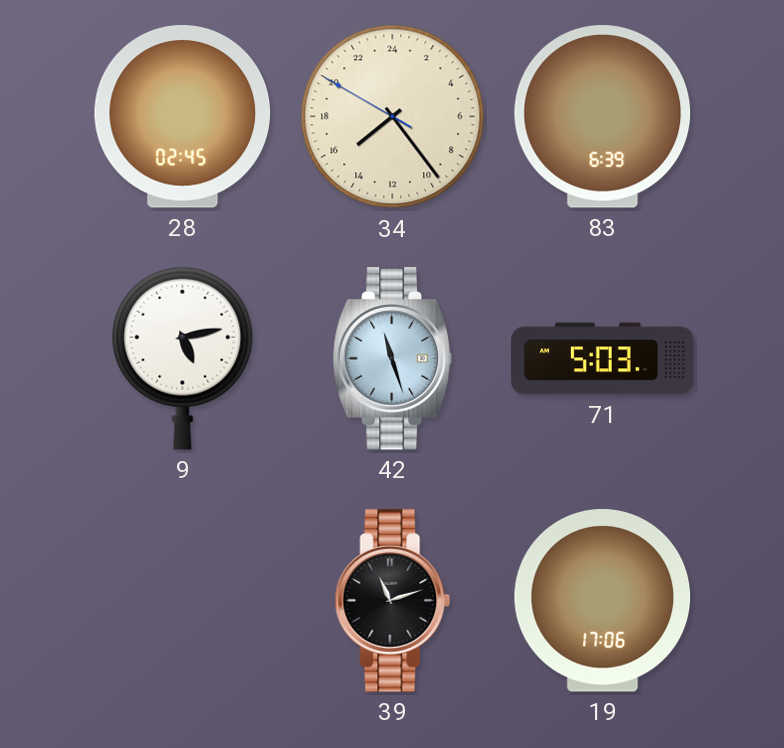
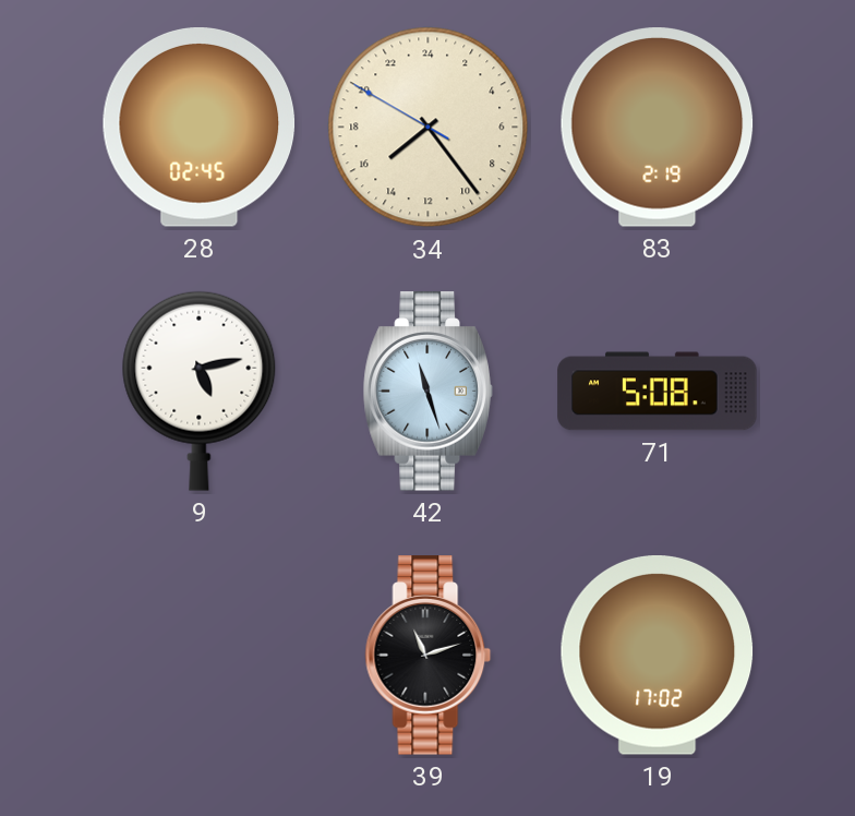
83: 6:39 -> 2:19 (658, 128)
71: 5:03 -> 5:08 (658, 392)
19: 17:06 -> 17:02 (658, 656)
